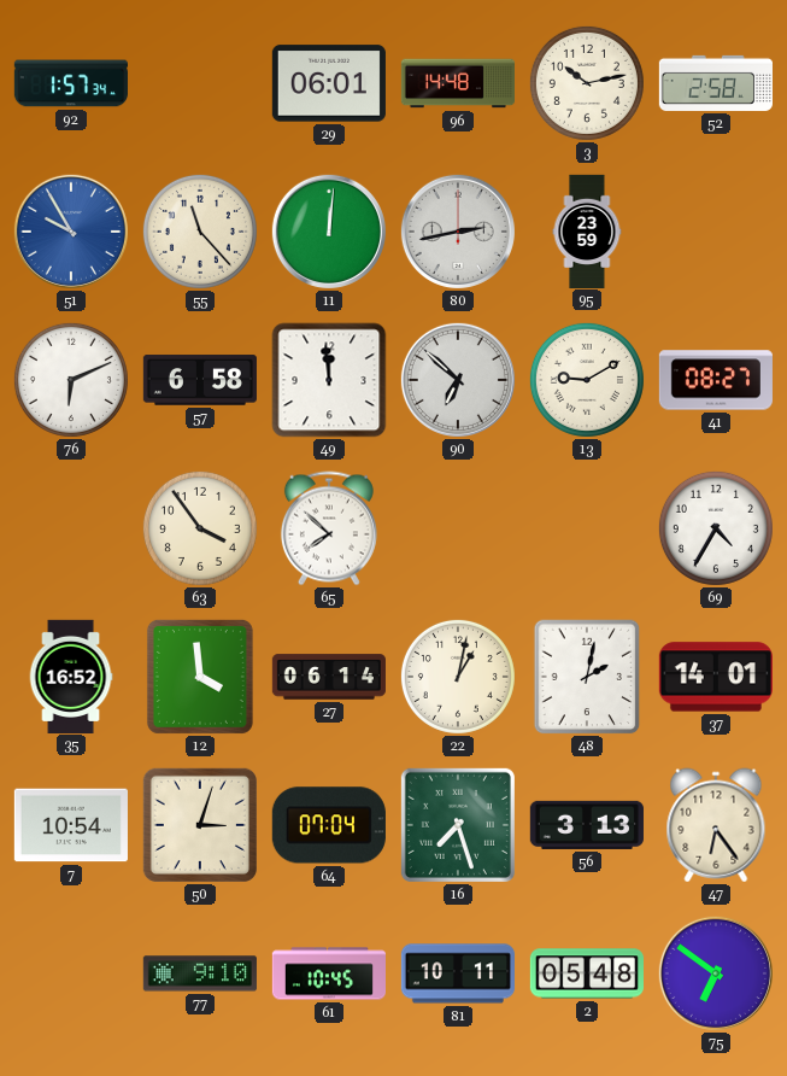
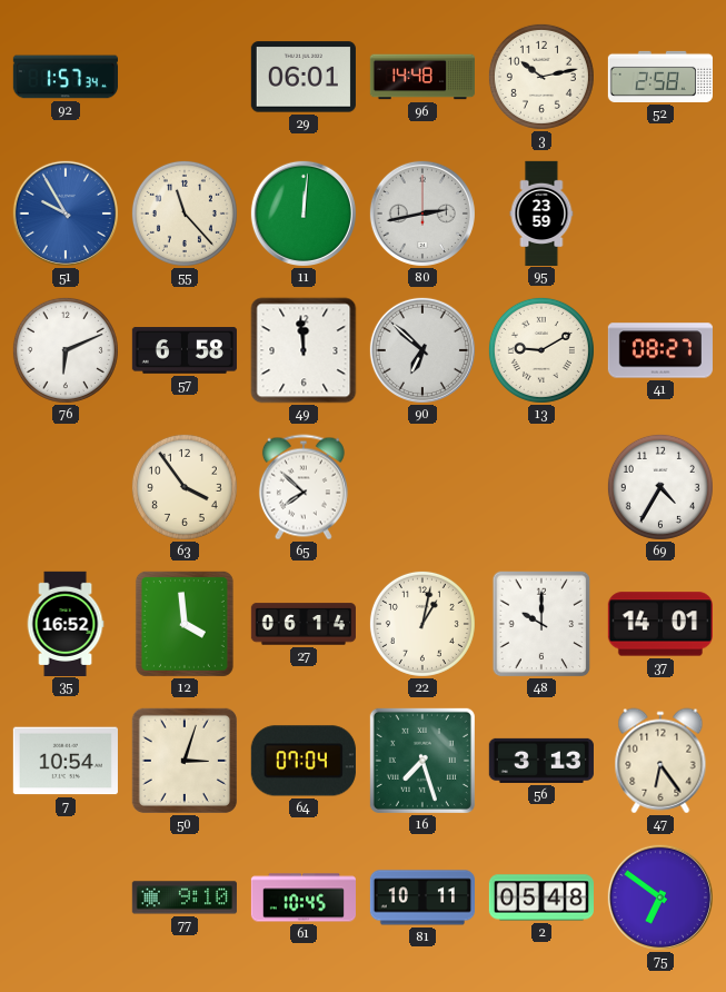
48: 2:02 -> 10:00 (541, 624)
